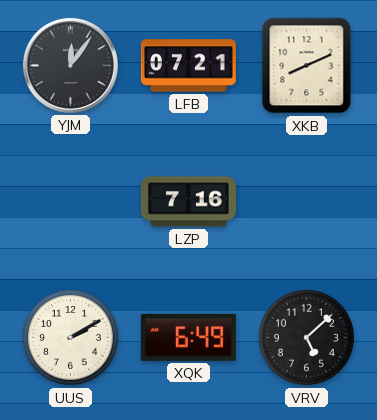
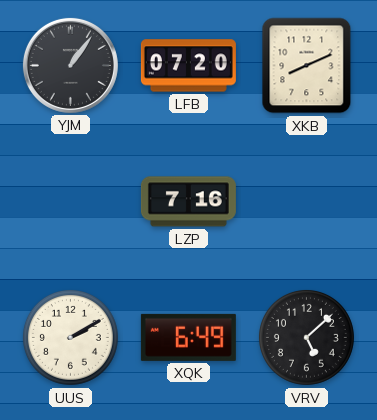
YJM: 12:06 -> 1:06 (70, 65)
LFB: 07:21 -> 07:20 (188, 66)
